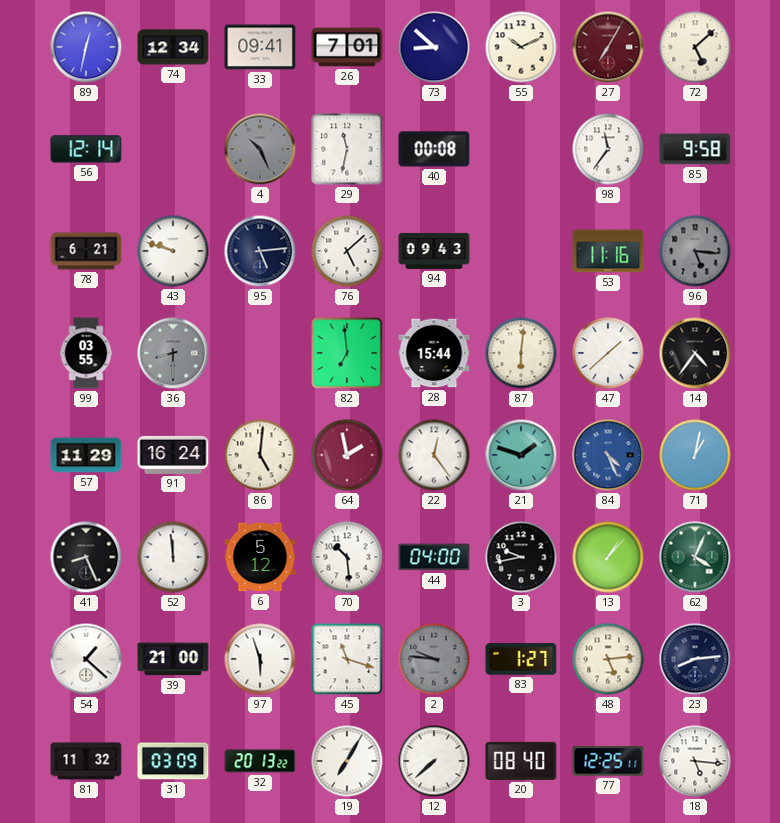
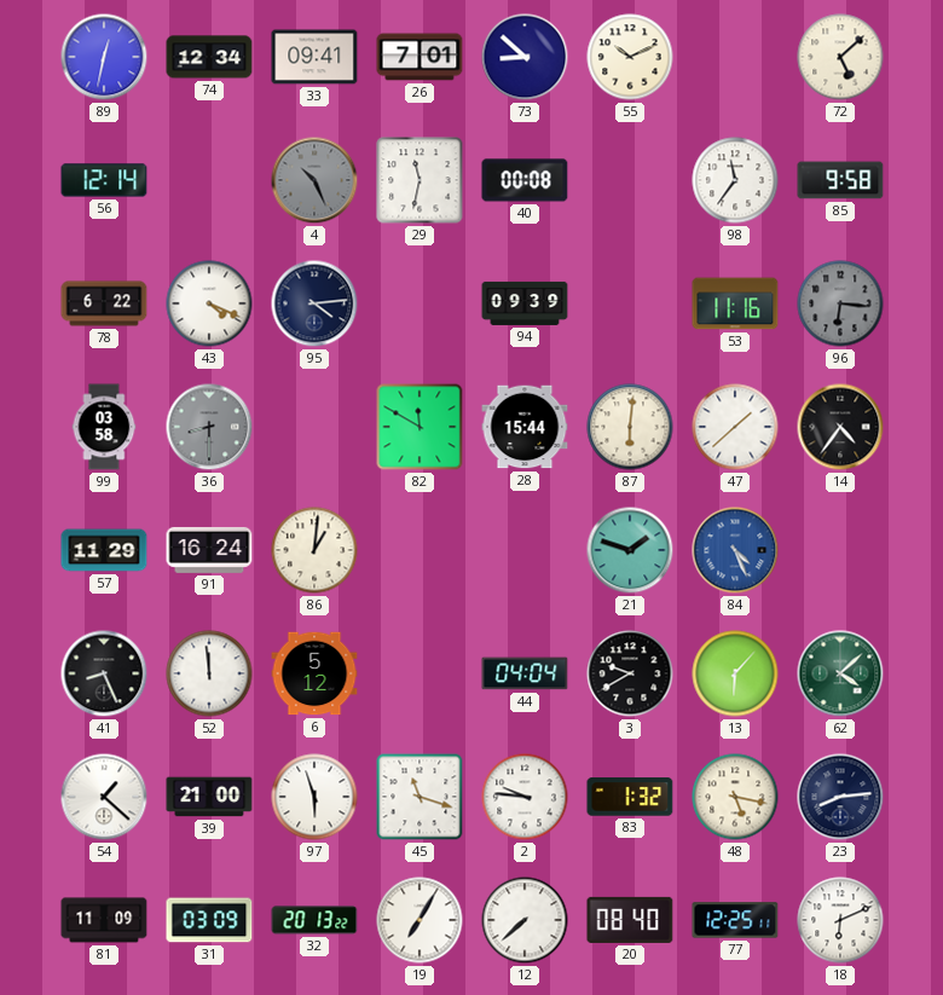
27: 7:05 -> none (608, 47)
78: 6:21 -> 6:22 (104, 303)
43: 9:48 -> 4:19 (209, 303)
95: 5:14 -> 4:14 (314, 303)
76: 5:08 -> none (347, 251)
94: 09:43 -> 09:39 (525, 303)
96: 5:16 -> 6:16 (840, 303)
99: 03:55 -> 03:58 (104, 427)
82: 6:59 -> 11:50 (420, 427)
86: 5:01 -> 1:01 (314, 550)
64: 1:58 -> none (347, 455)
22: 12:24 -> none (434, 455)
71: 1:02 -> none (695, 455)
70: 10:29 -> none (347, 557)
44: 04:00 -> 04:04 (525, 673)
3: 9:43 -> 9:40 (630, 673)
13: 1:07 -> 6:07 (735, 673)
62: 4:04 -> 4:08 (840, 673)
2 dial: grey -> white (525, 797)
83: 1:27 -> 1:32 (630, 797)
48: 5:14 -> 5:17 (735, 797)
81: 11:32 -> 11:09 (104, 920)
18: 5:16 -> 6:11 (840, 920)
